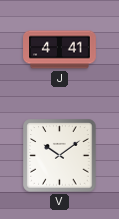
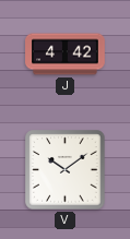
J: 4:41 -> 4:42 (66, 55)
